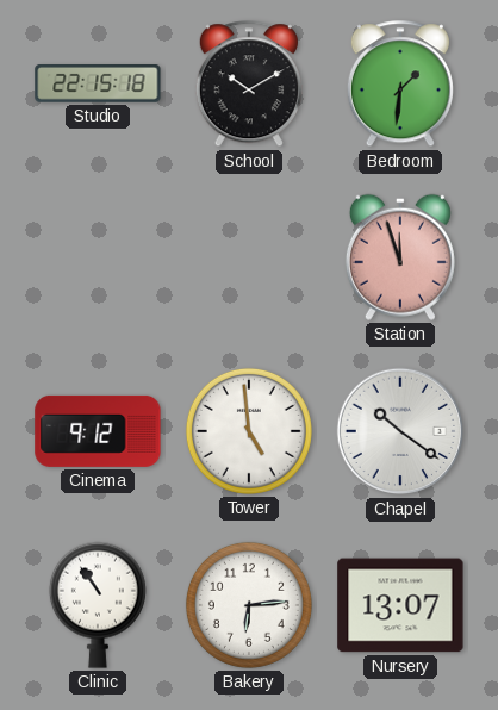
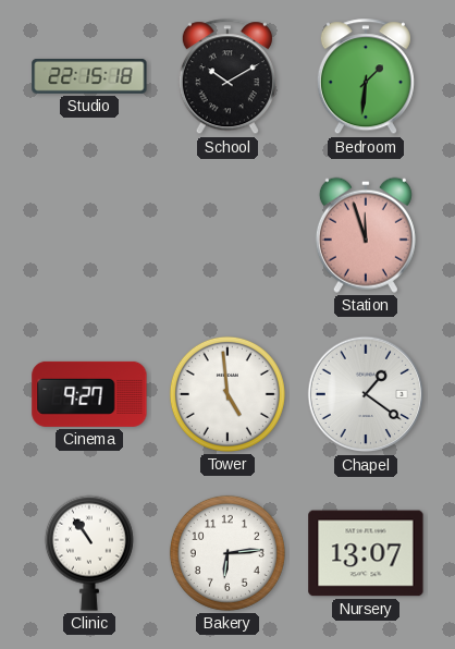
Cinema: 9:12 -> 9:27 (89, 394)
Chapel: 10:21 -> 1:21 (366, 394)
